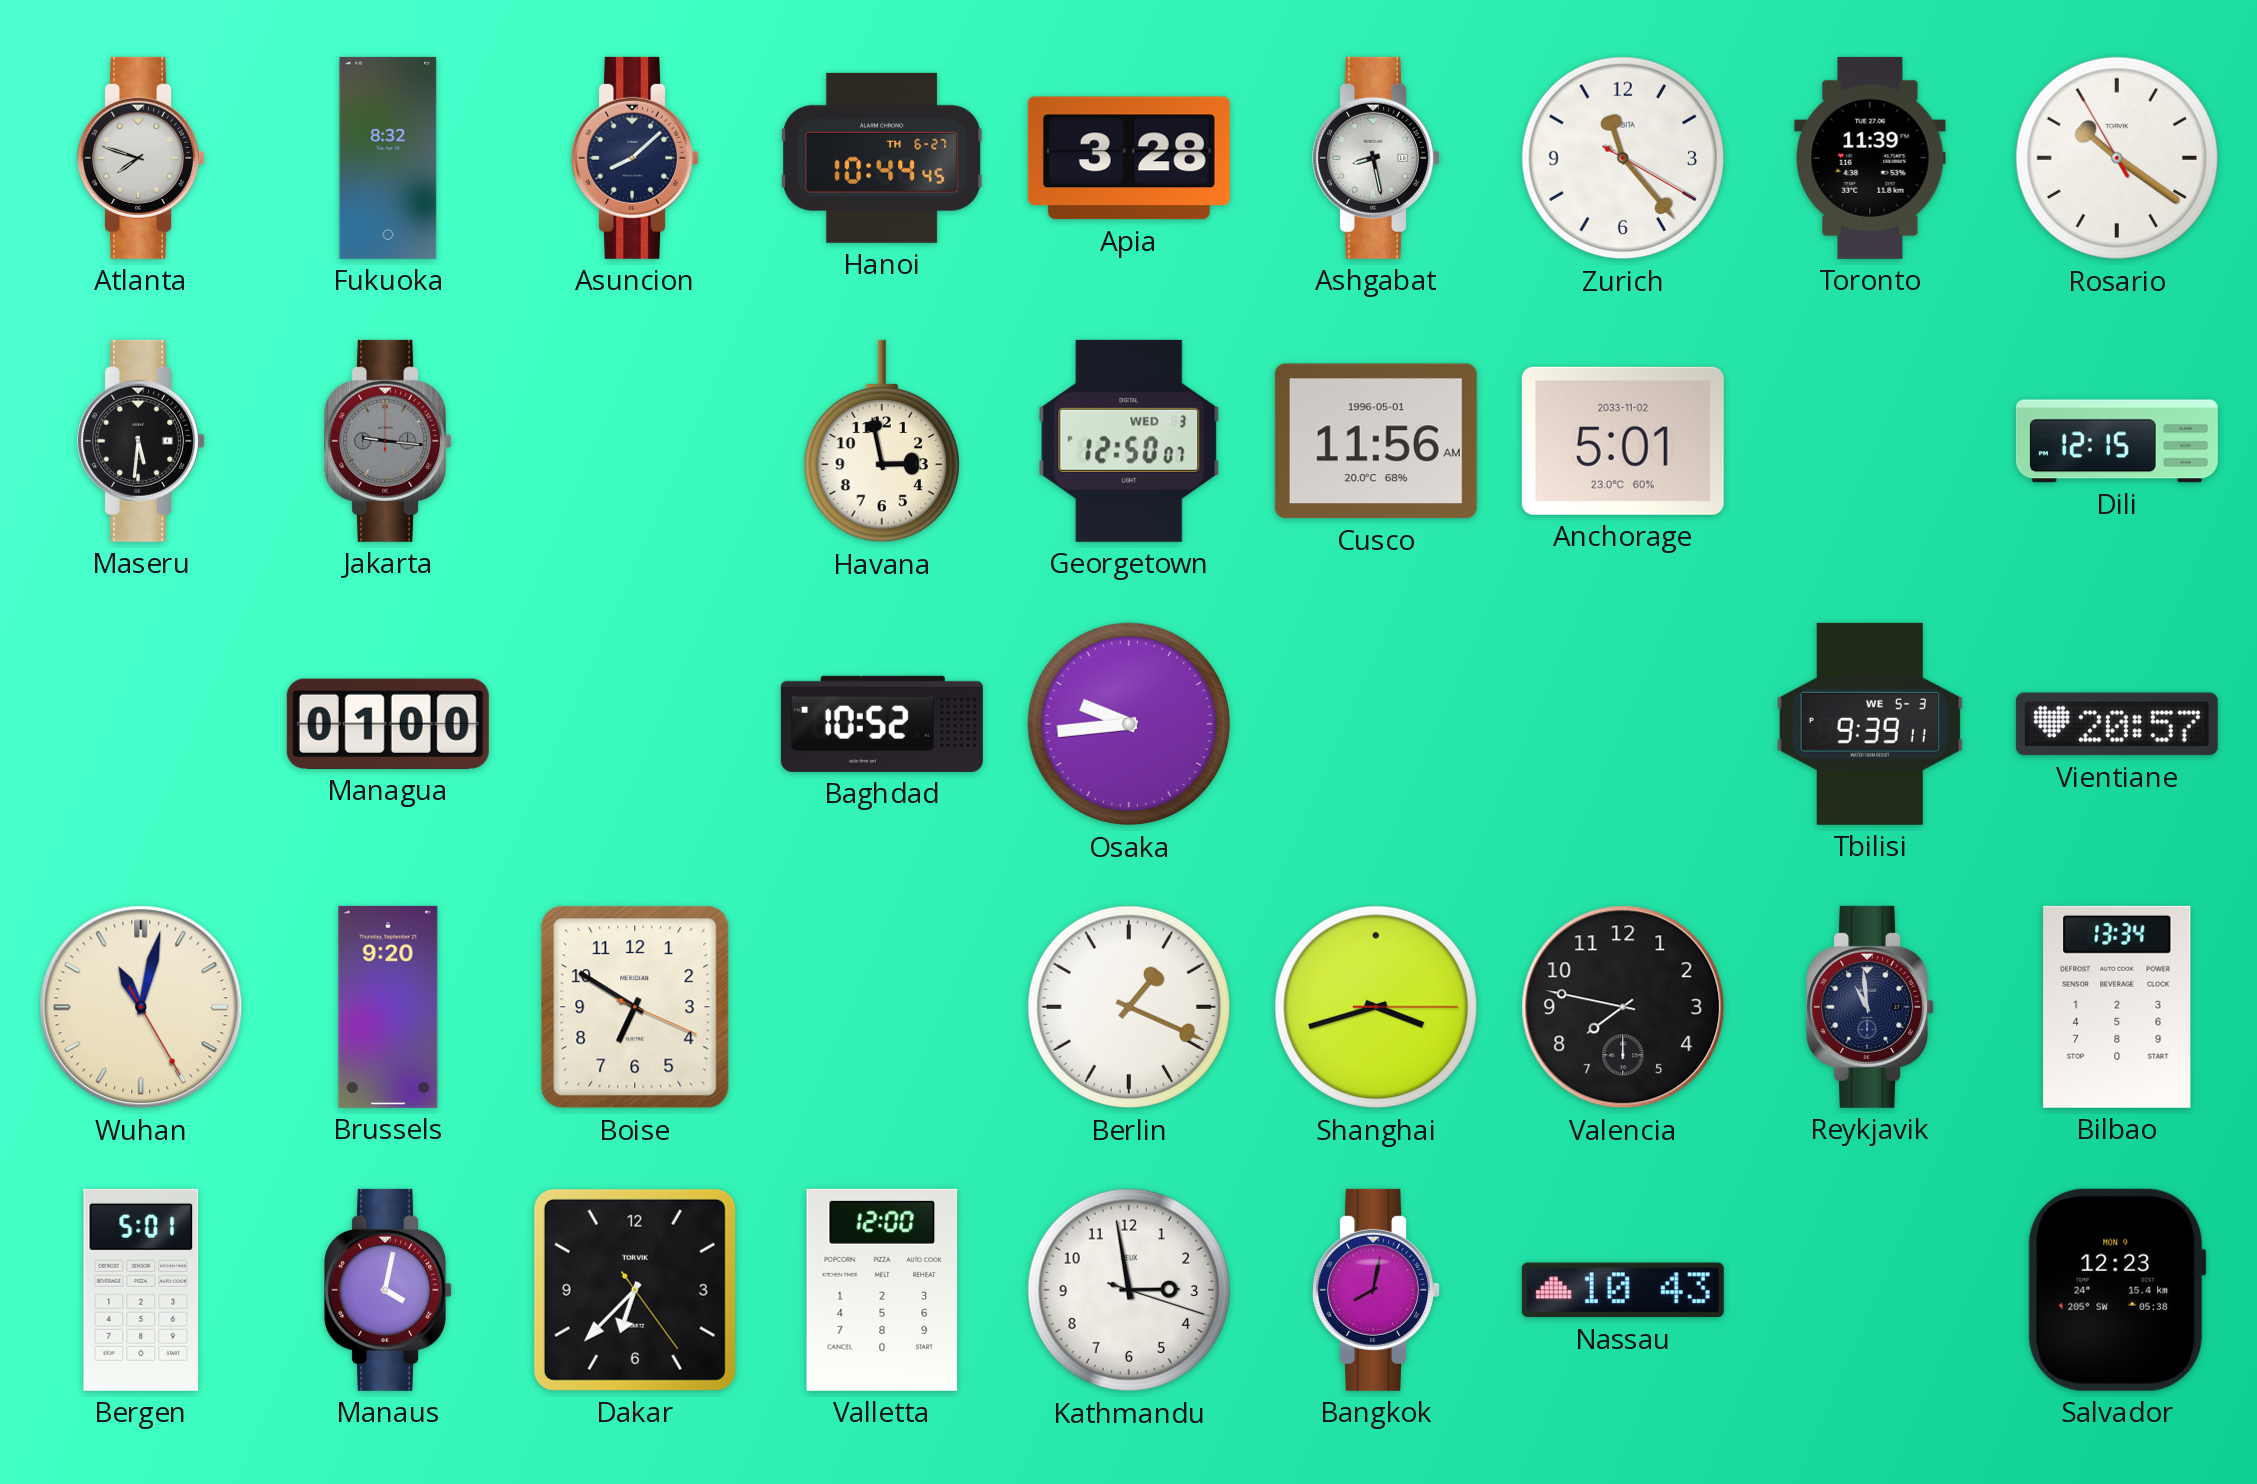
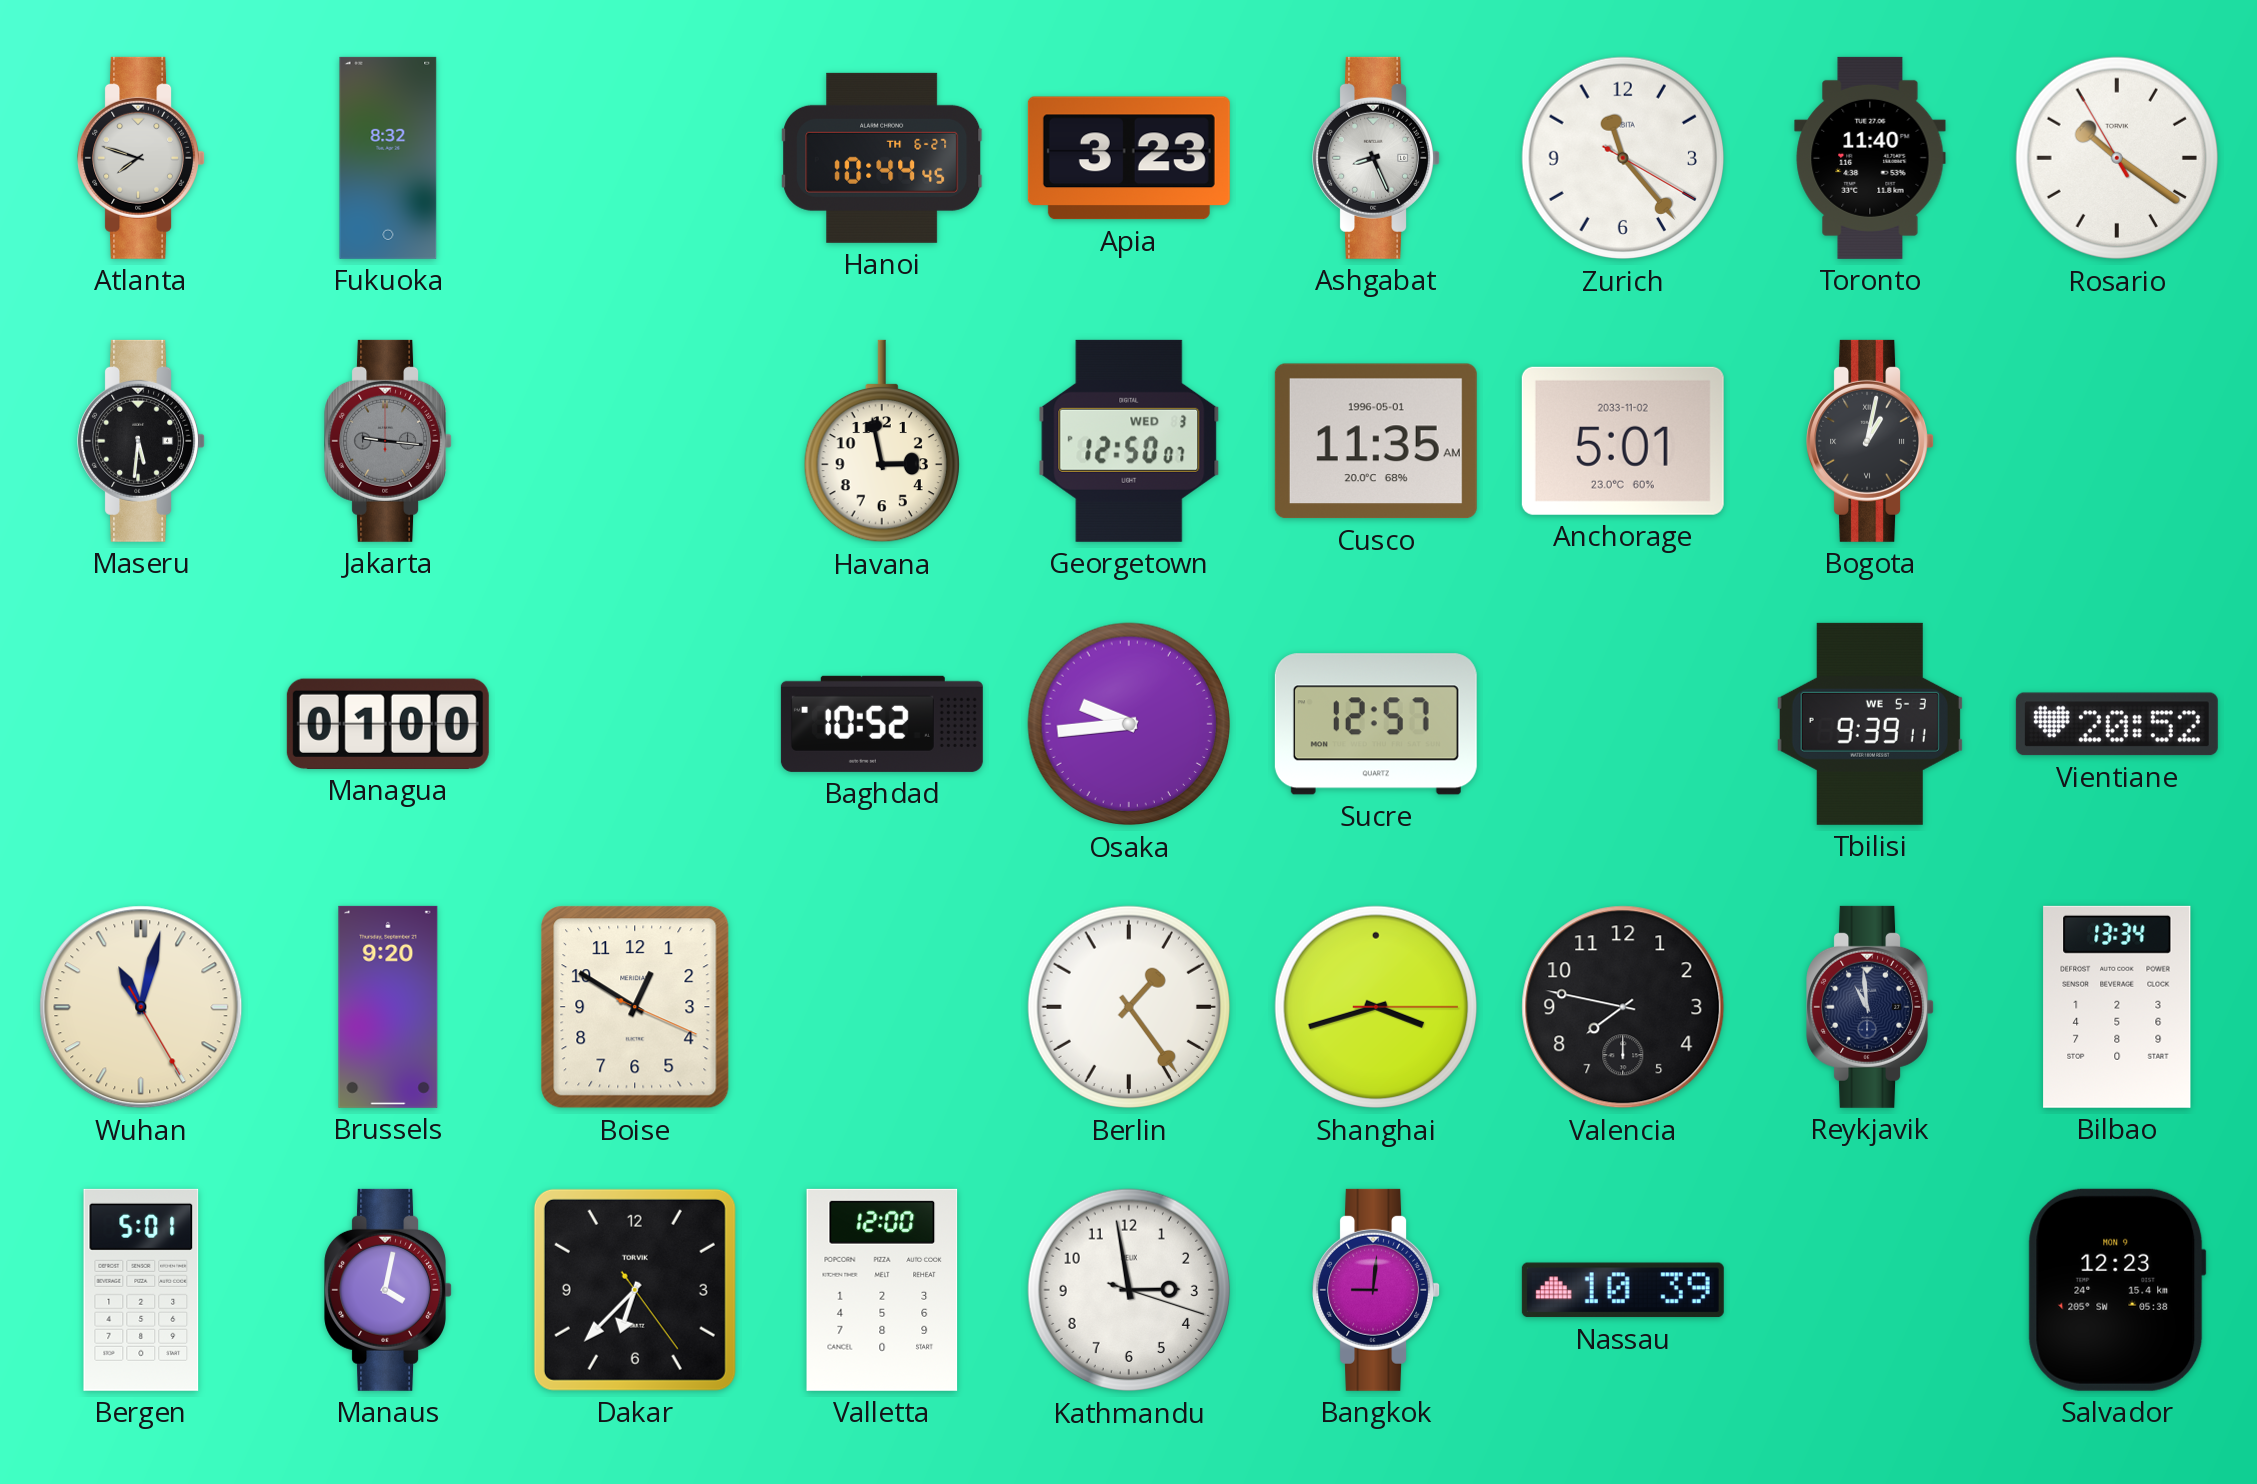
Asuncion: 8:08 -> none (635, 158)
Apia: 3:28 -> 3:23 (1129, 158)
Ashgabat: 8:28 -> 8:26 (1376, 158)
Toronto: 11:39 -> 11:40 (1870, 158)
Cusco: 11:56 -> 11:35 (1376, 441)
Bogota: none -> 1:02 (1870, 441)
Dili: 12:15 -> none (2117, 441)
Sucre: none -> 12:57 (1376, 724)
Vientiane: 20:57 -> 20:52 (2117, 724)
Boise: 6:50 -> 12:50 (635, 1007)
Berlin: 1:19 -> 1:24 (1129, 1007)
Bangkok: 8:02 -> 9:01 (1376, 1290)
Nassau: 10:43 -> 10:39 (1623, 1290)
